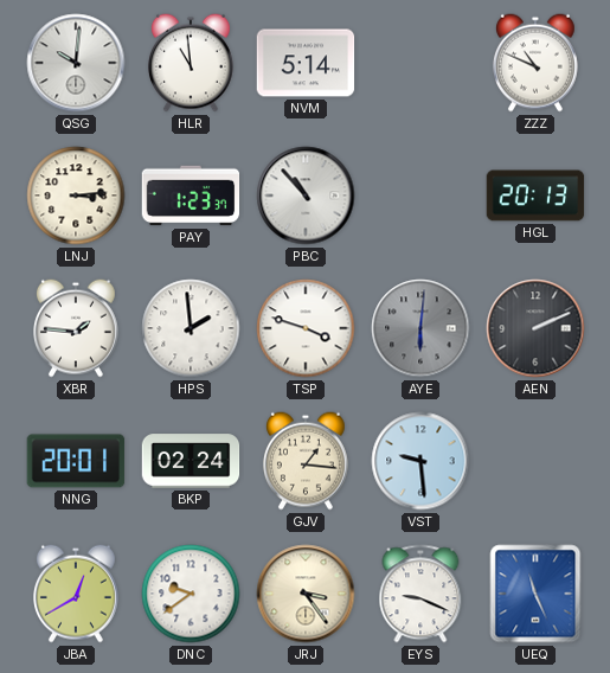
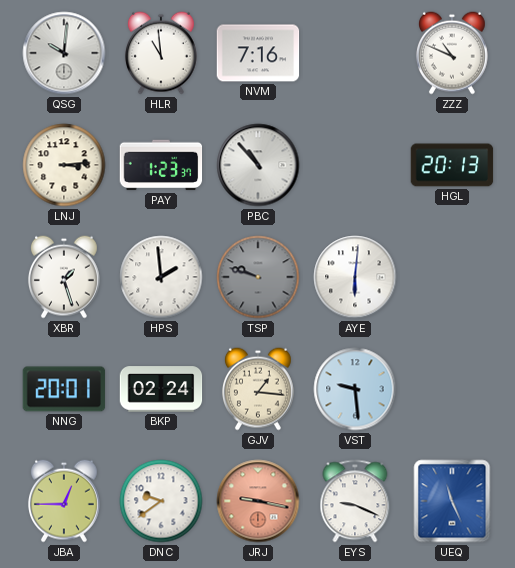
NVM: 5:14 -> 7:16 (258, 53)
XBR: 1:46 -> 1:27 (64, 277)
TSP: 3:48 -> 9:48 (258, 277)
TSP dial: white -> grey (258, 277)
AYE dial: grey -> white (355, 277)
AEN: 2:11 -> none (535, 328)
JBA: 12:40 -> 12:45 (64, 501)
JRJ: 3:24 -> 9:17 (258, 501)
JRJ dial: cream -> salmon (258, 501)
